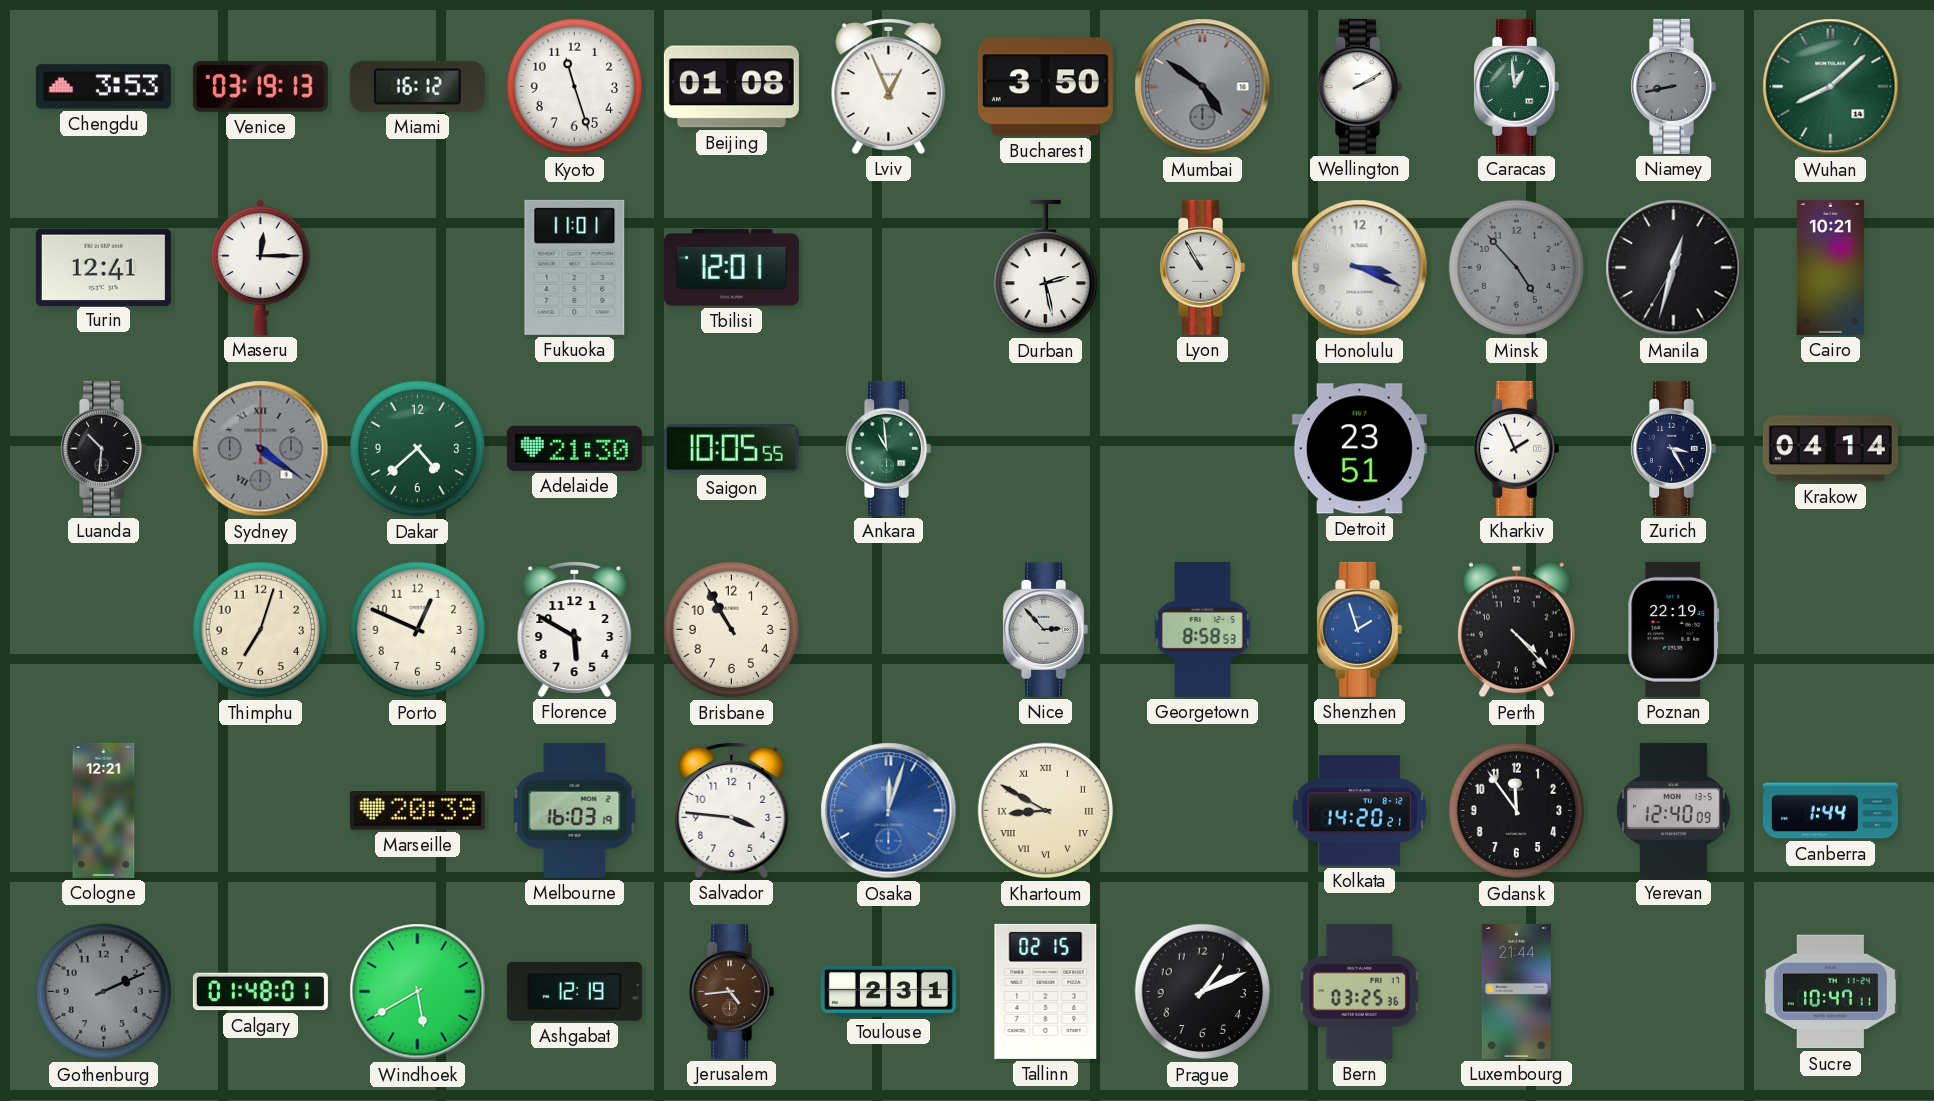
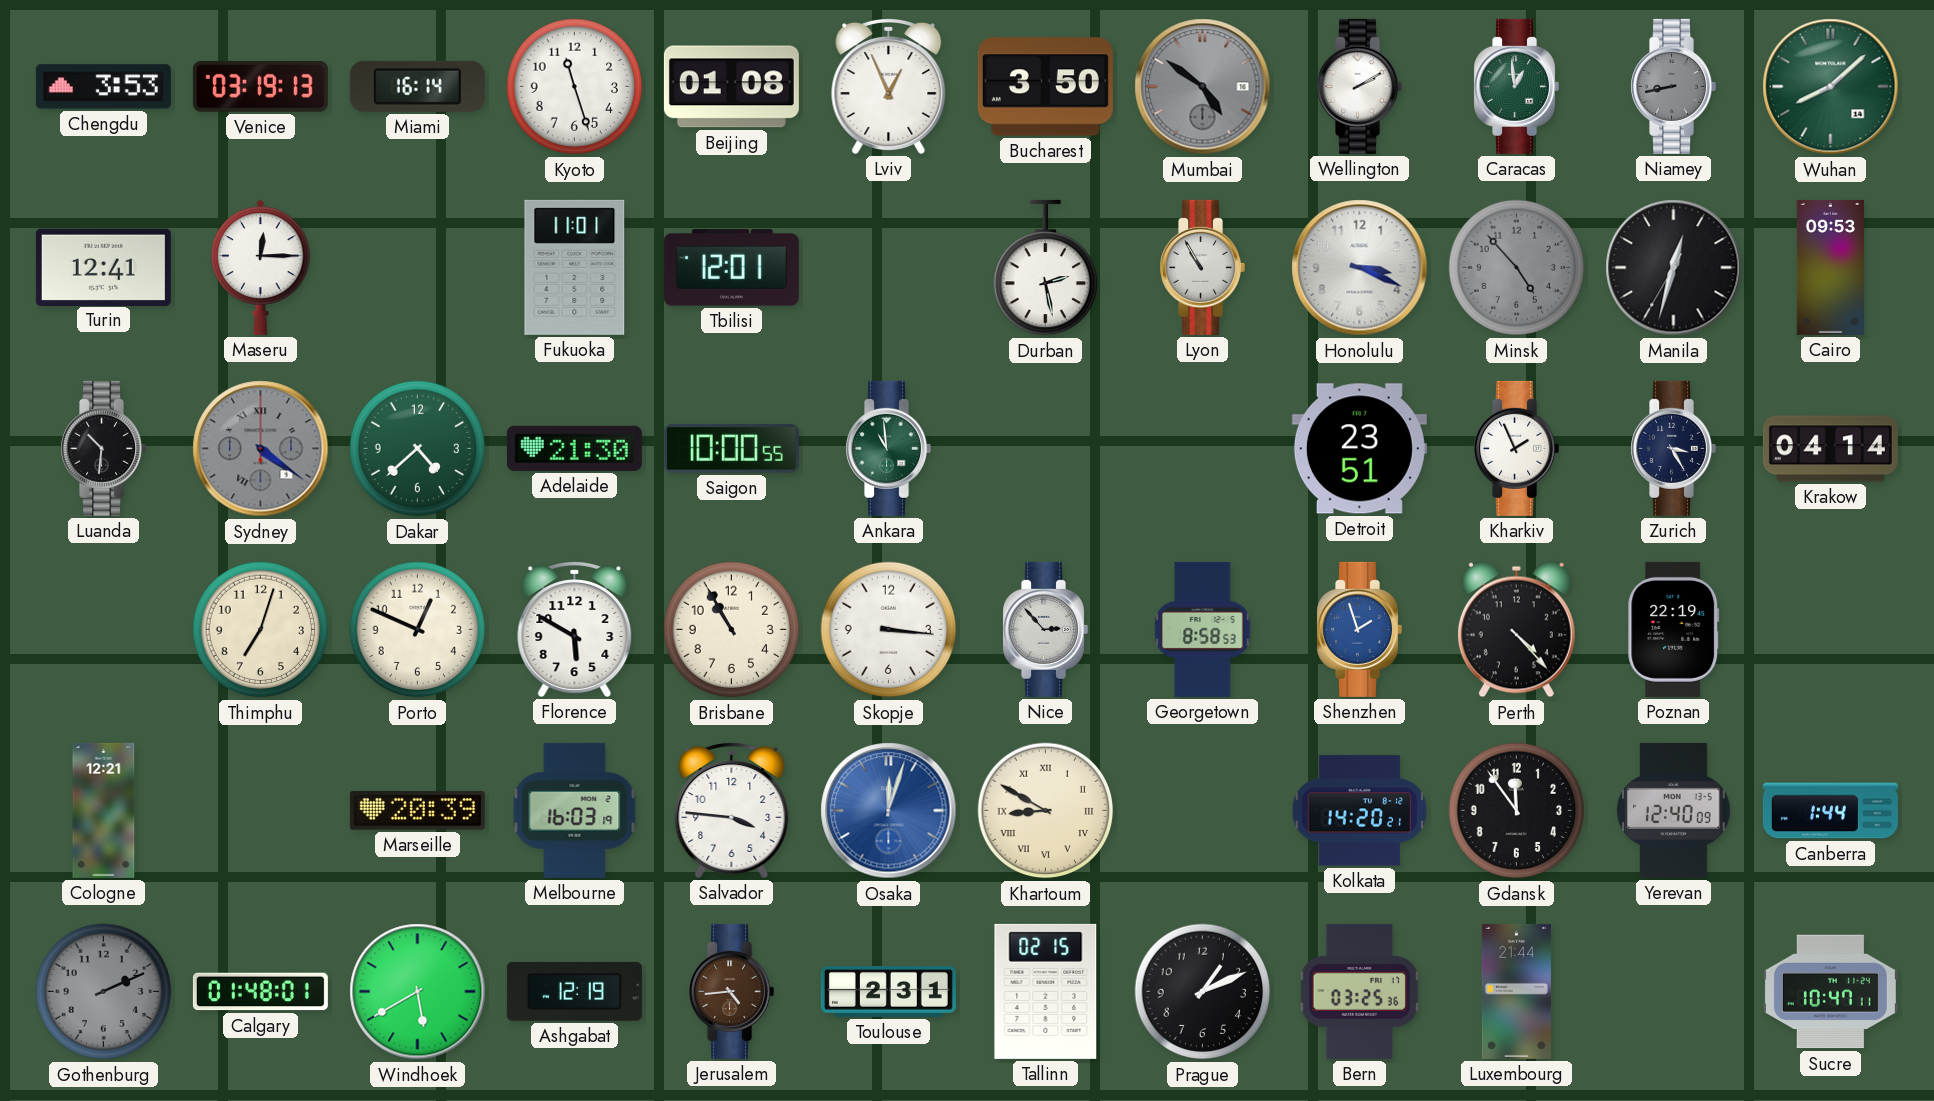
Miami: 16:12 -> 16:14 (417, 86)
Cairo: 10:21 -> 09:53 (1830, 267)
Saigon: 10:05 -> 10:00 (731, 449)
Skopje: none -> 3:16 (889, 630)
